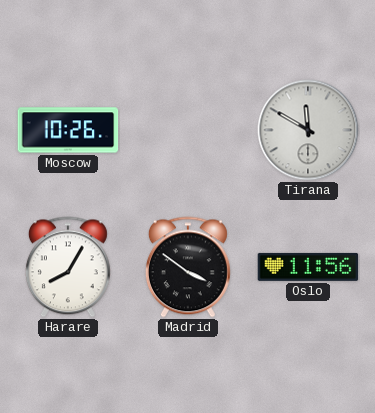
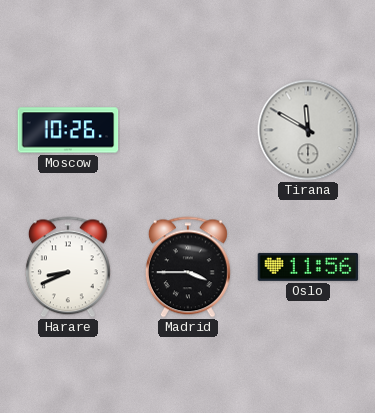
Harare: 8:05 -> 8:41 (68, 267)
Madrid: 3:51 -> 3:45 (188, 267)
